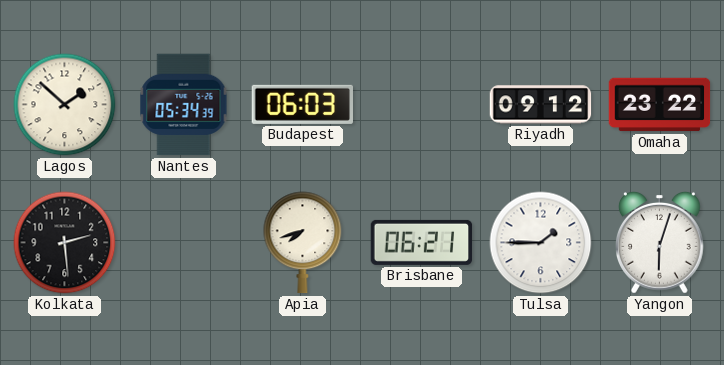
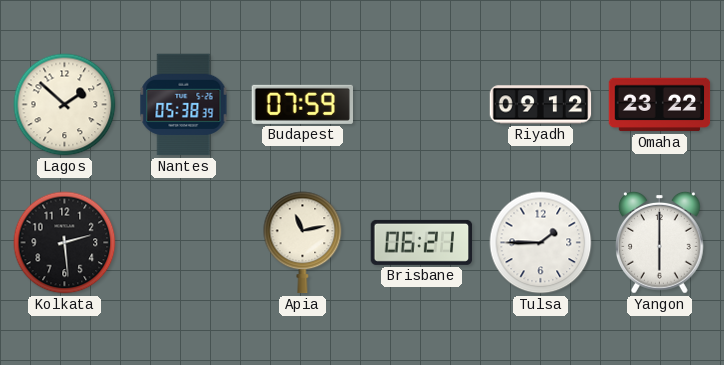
Nantes: 05:34 -> 05:38 (184, 105)
Budapest: 06:03 -> 07:59 (302, 104)
Apia: 7:42 -> 11:13 (303, 243)
Yangon: 6:03 -> 6:00 (660, 242)
